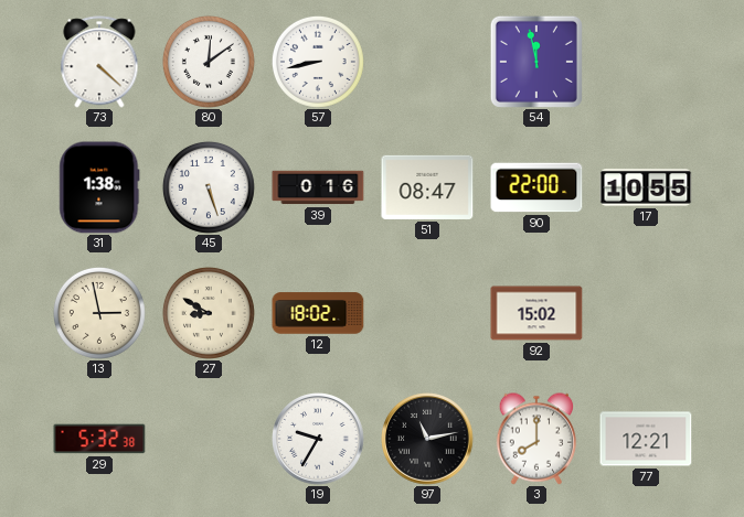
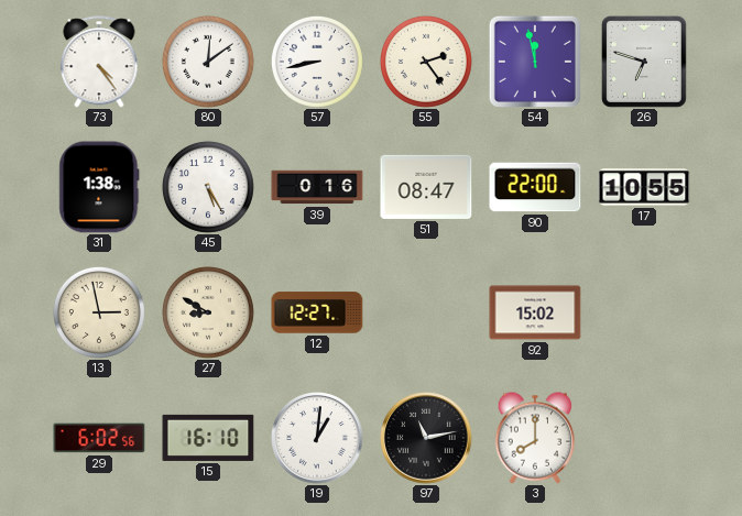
73: 4:22 -> 4:24 (99, 62)
55: none -> 2:24 (426, 62)
26: none -> 6:48 (644, 62)
45: 5:27 -> 5:25 (208, 187)
12: 18:02 -> 12:27 (317, 312)
29: 5:32 -> 6:02 (99, 438)
15: none -> 16:10 (208, 438)
19: 9:35 -> 1:01 (317, 438)
77: 12:21 -> none (646, 439)
